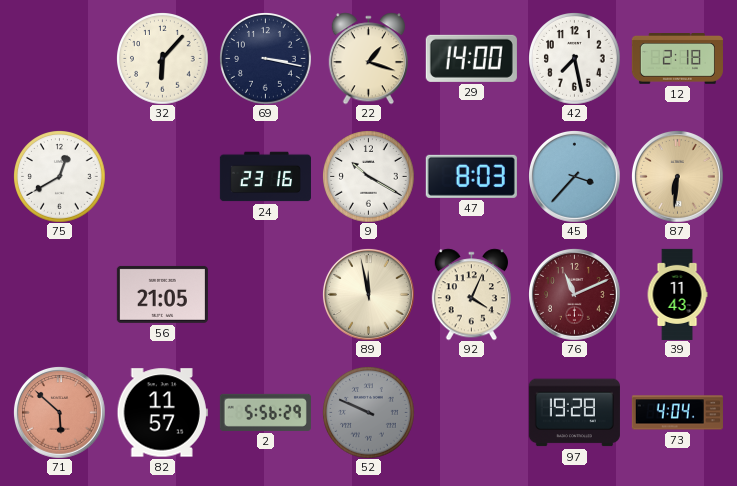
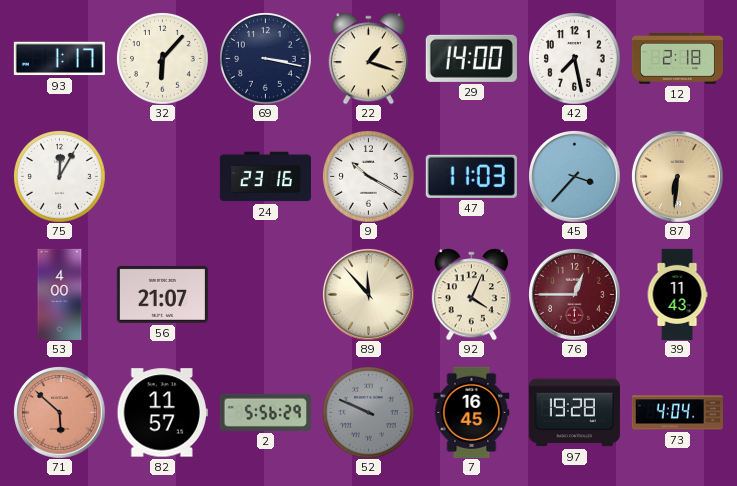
93: none -> 1:17 (59, 59)
75: 12:40 -> 12:05 (60, 177)
47: 8:03 -> 11:03 (471, 176)
53: none -> 4:00 (60, 294)
56: 21:05 -> 21:07 (162, 294)
89: 11:58 -> 11:53 (369, 295)
76: 11:11 -> 12:45 (575, 295)
7: none -> 16:45 (472, 412)
